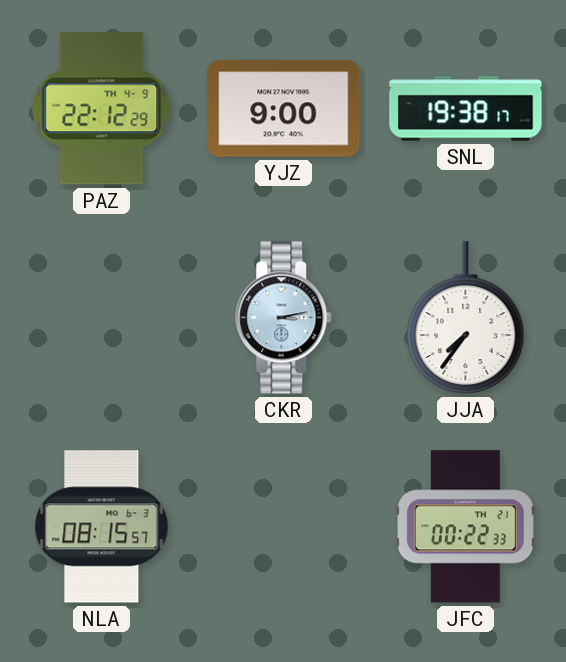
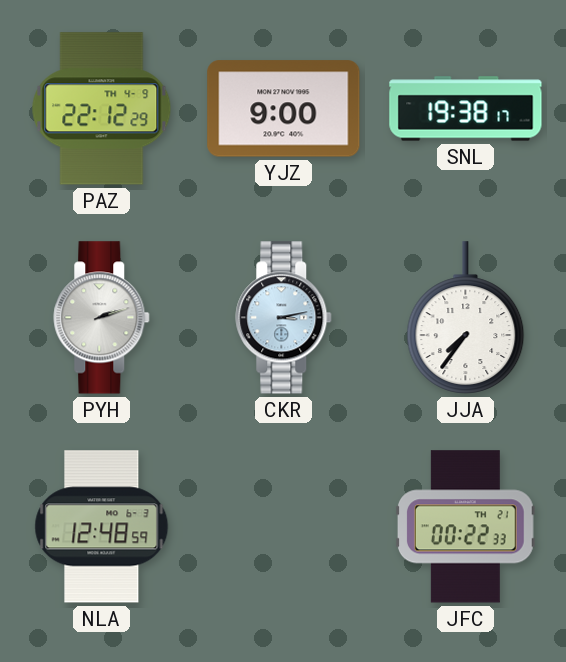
PYH: none -> 2:12 (102, 318)
NLA: 08:15 -> 12:48 (102, 527)
